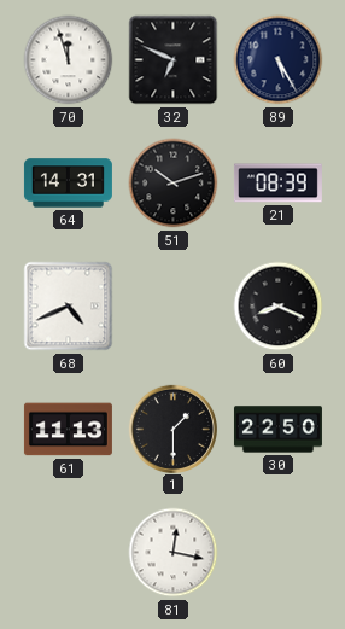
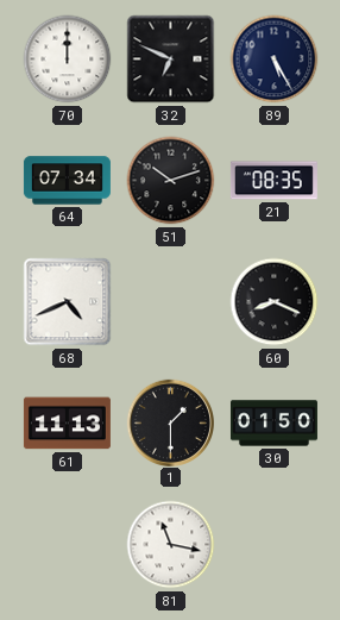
70: 11:57 -> 12:00 (68, 60)
64: 14:31 -> 07:34 (67, 181)
21: 08:39 -> 08:35 (273, 181)
30: 22:50 -> 01:50 (273, 424)
81: 12:17 -> 11:17 (171, 545)
